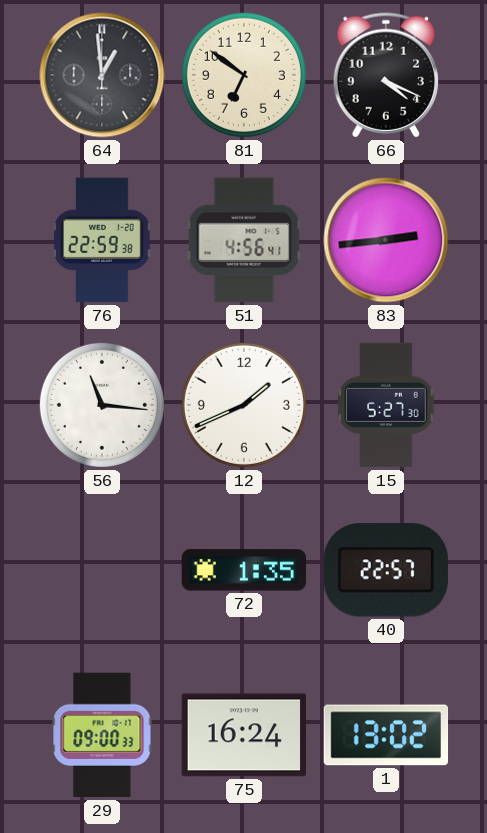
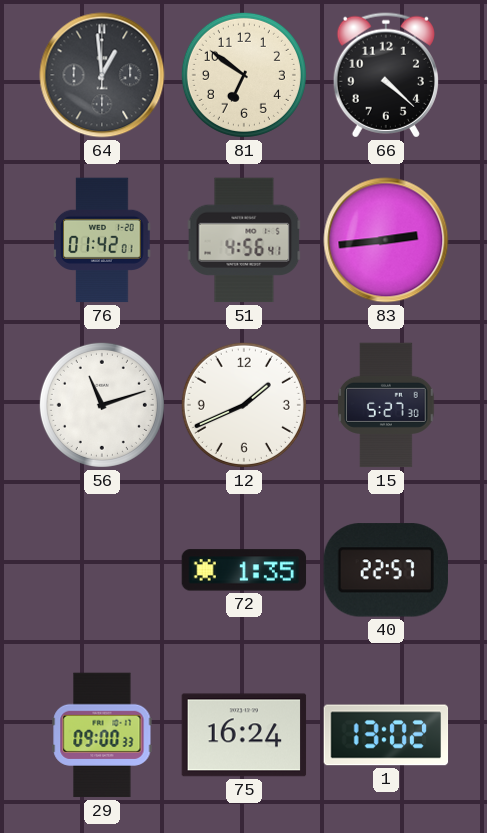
66: 4:19 -> 4:22 (386, 75)
76: 22:59 -> 01:42 (102, 240)
56: 11:16 -> 11:12 (102, 405)
